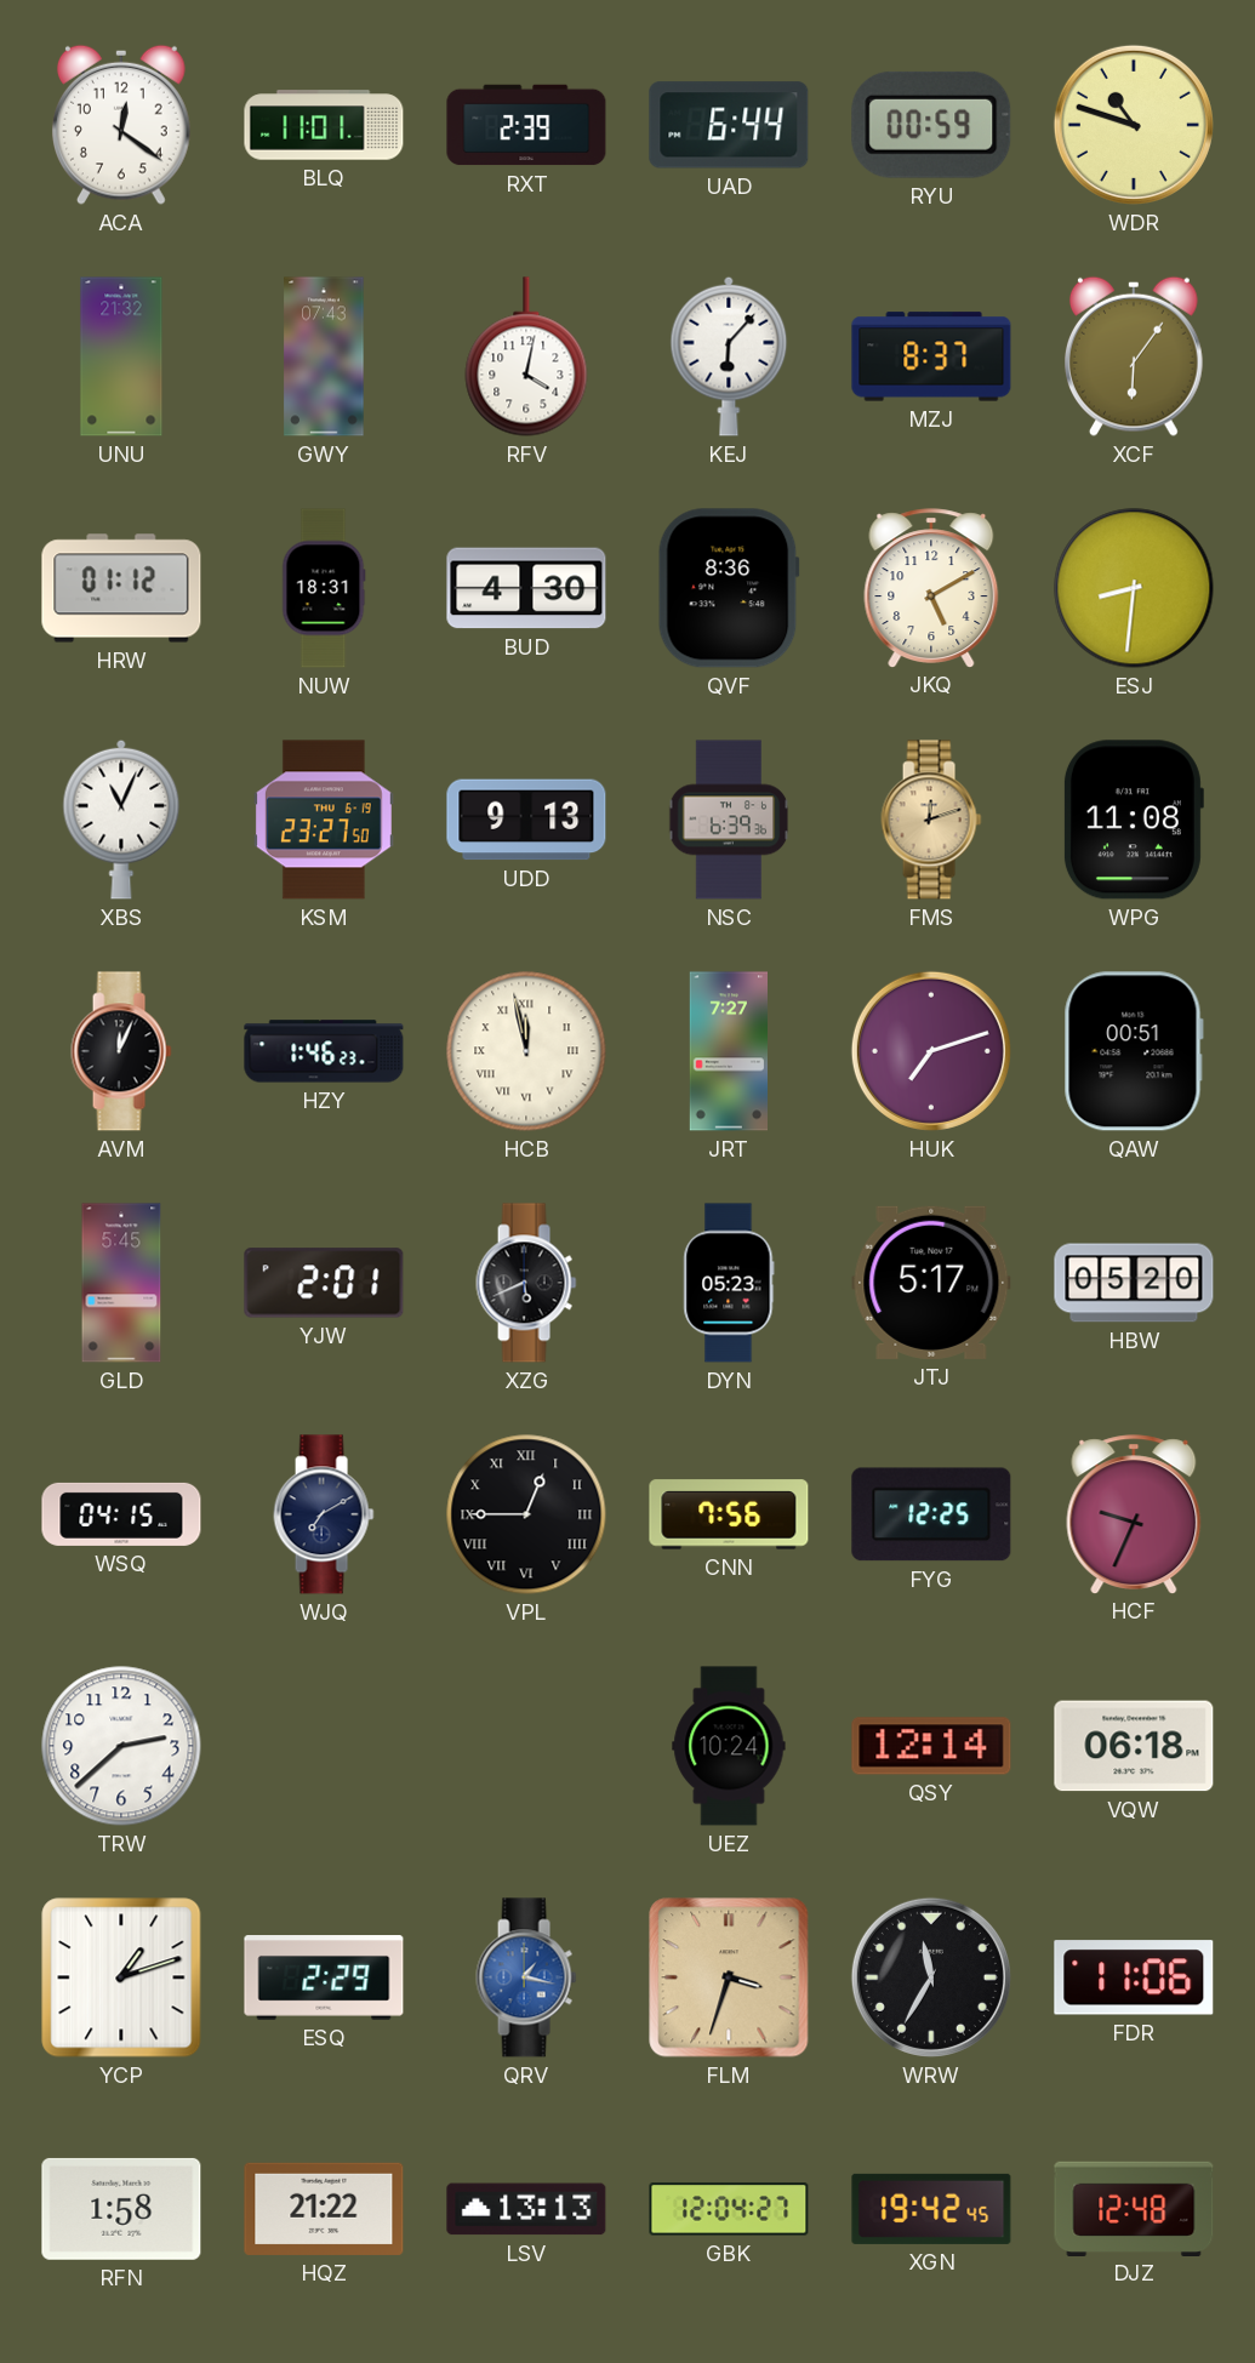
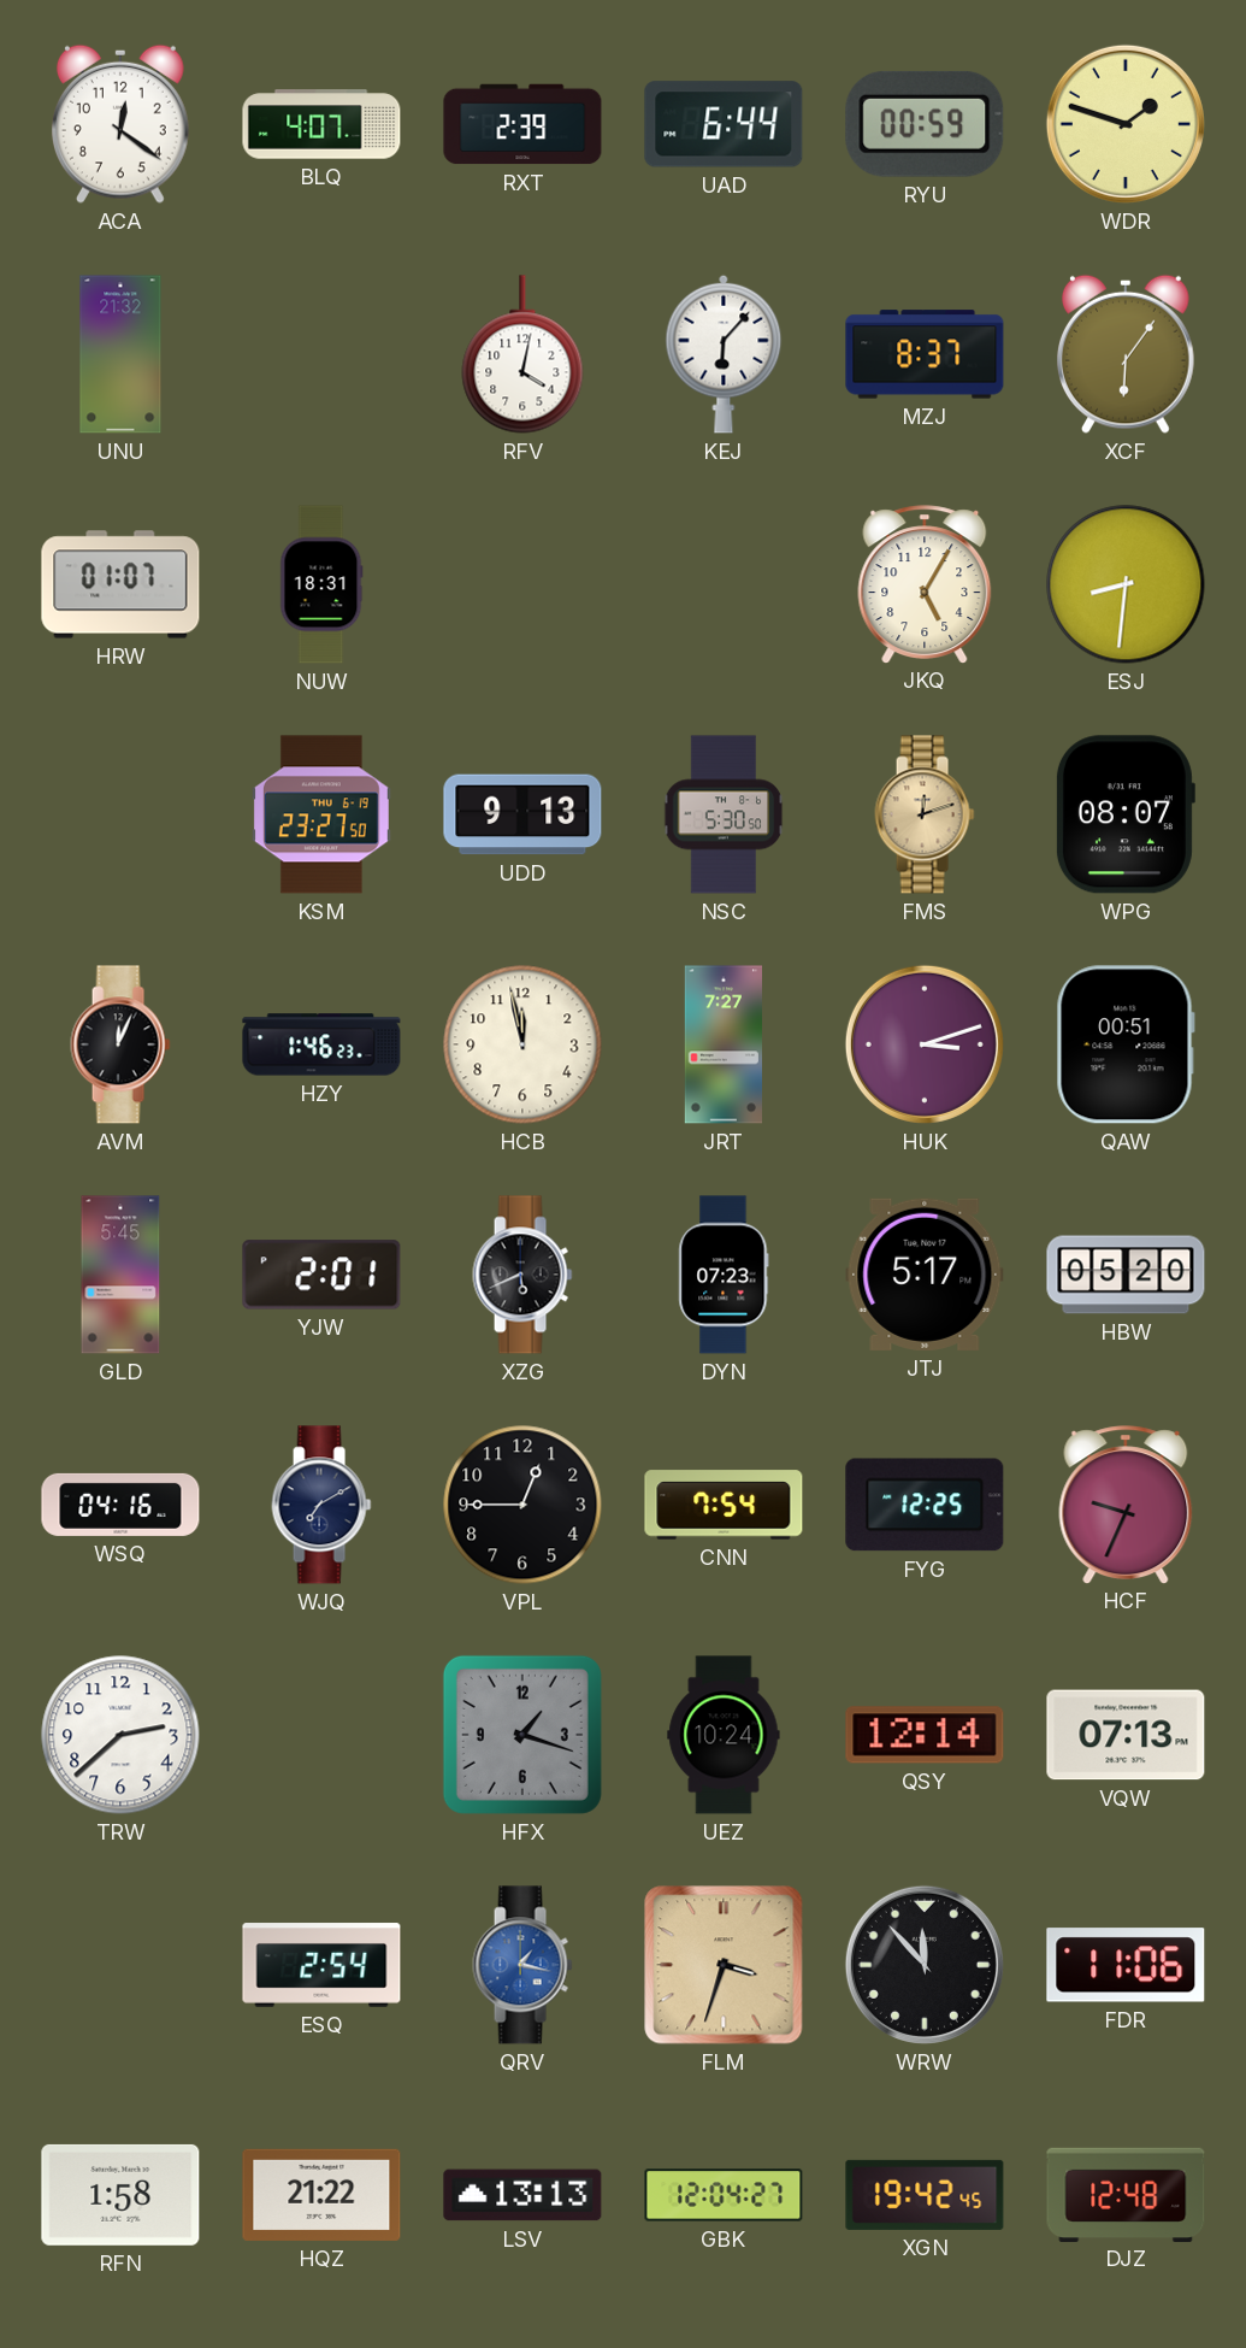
BLQ: 11:01 -> 4:07 (321, 124)
WDR: 10:48 -> 1:48 (1126, 124)
GWY: 07:43 -> none (324, 356)
HRW: 01:12 -> 01:07 (120, 584)
BUD: 4:30 -> none (526, 588)
QVF: 8:36 -> none (729, 588)
JKQ: 5:10 -> 5:05 (925, 584)
XBS: 11:04 -> none (121, 820)
NSC: 6:39 -> 5:30 (724, 814)
WPG: 11:08 -> 08:07 (1124, 814)
HCB numerals: Roman -> Arabic (522, 1044)
HUK: 7:12 -> 3:12 (925, 1044)
DYN: 05:23 -> 07:23 (724, 1275)
WSQ: 04:15 -> 04:16 (120, 1505)
VPL numerals: Roman -> Arabic (522, 1505)
CNN: 7:56 -> 7:54 (724, 1505)
HFX: none -> 1:18 (522, 1735)
VQW: 06:18 -> 07:13 (1126, 1735)
YCP: 1:12 -> none (121, 1977)
ESQ: 2:29 -> 2:54 (321, 1965)
WRW: 11:35 -> 11:53 (925, 1965)
